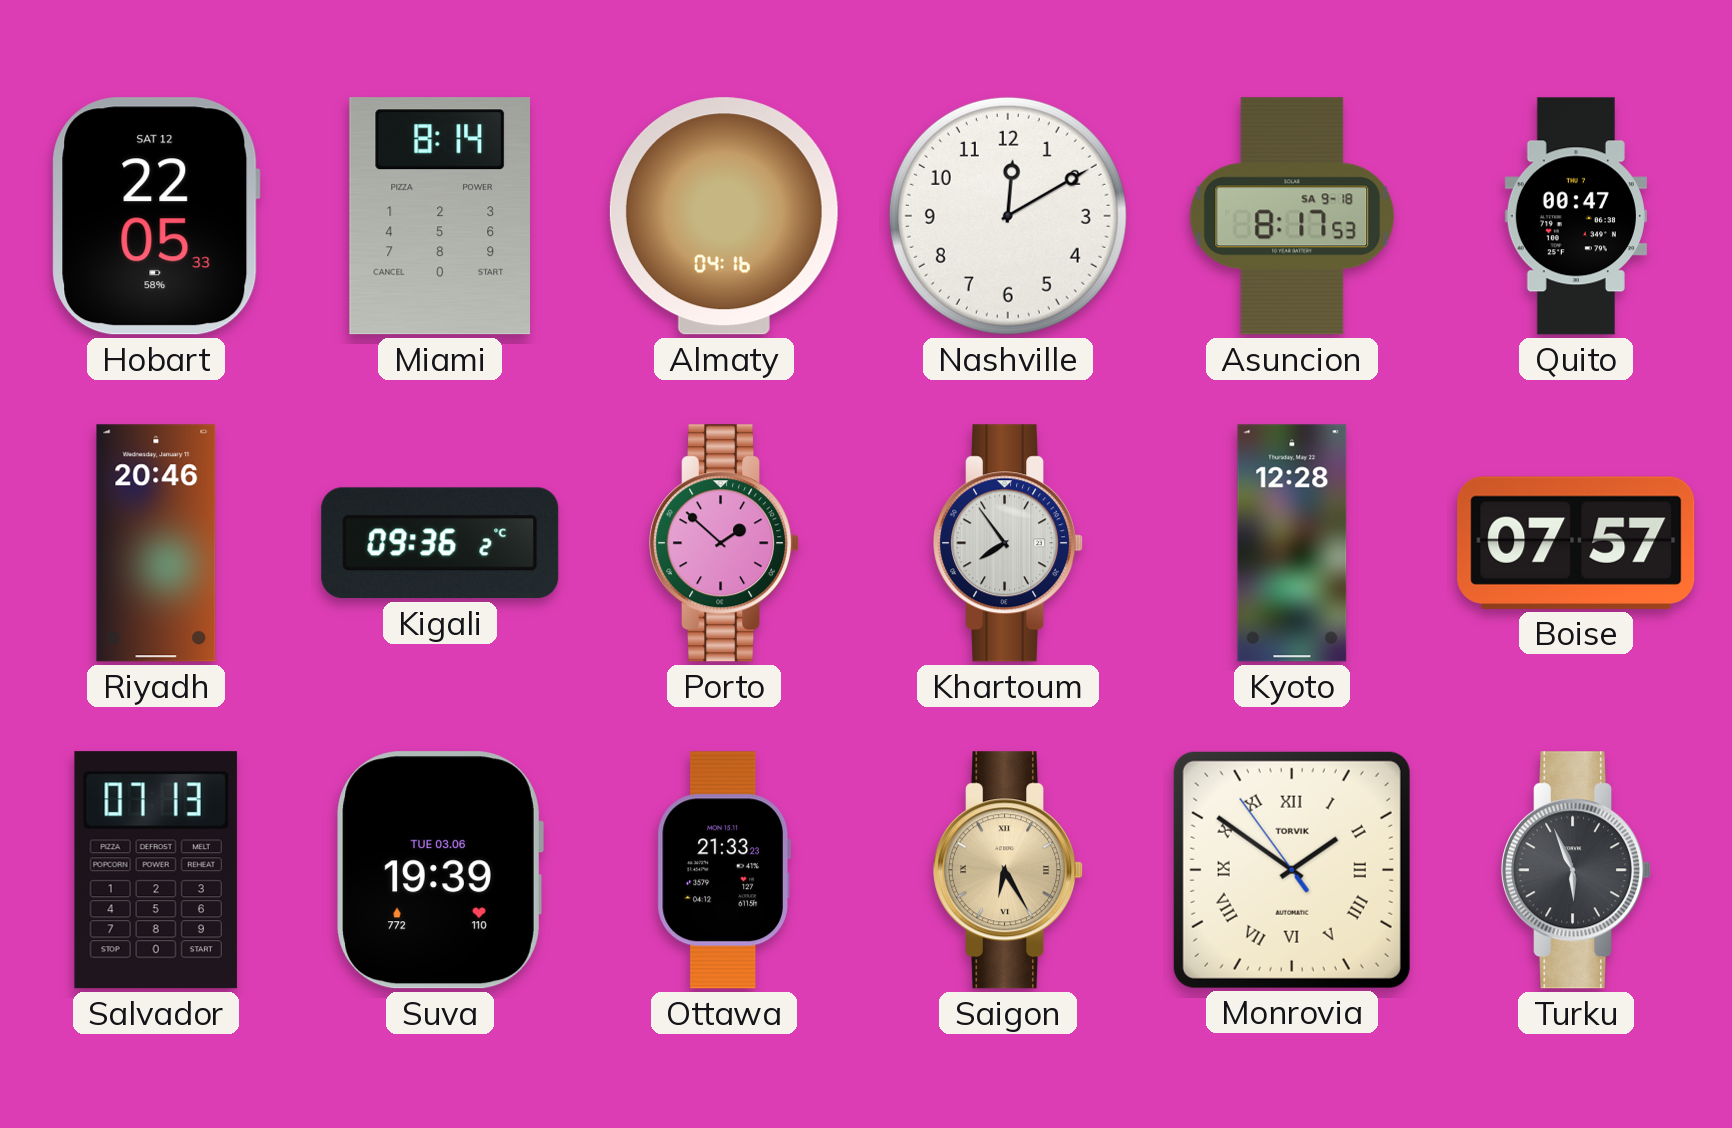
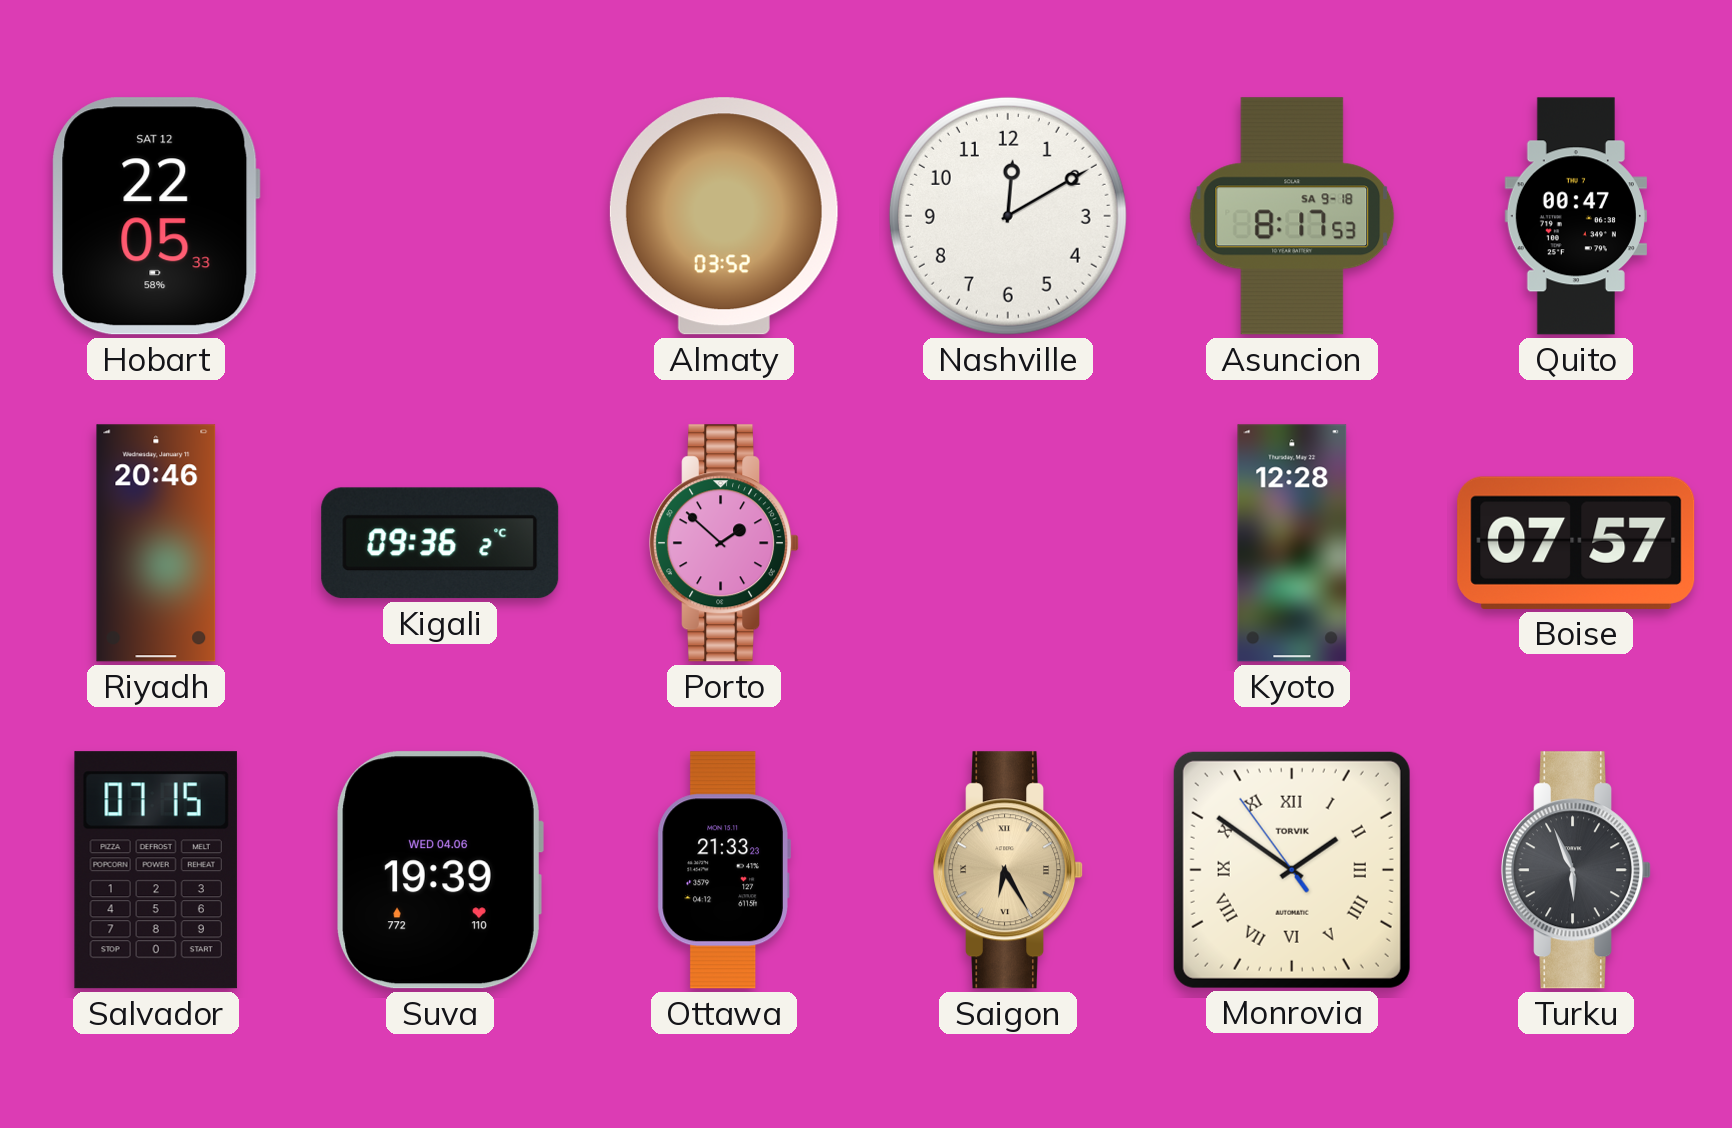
Miami: 8:14 -> none (440, 216)
Almaty: 04:16 -> 03:52 (724, 216)
Khartoum: 7:54 -> none (1009, 543)
Salvador: 07:13 -> 07:15 (156, 870)
Suva date: TUE 03.06 -> WED 04.06 (440, 870)
